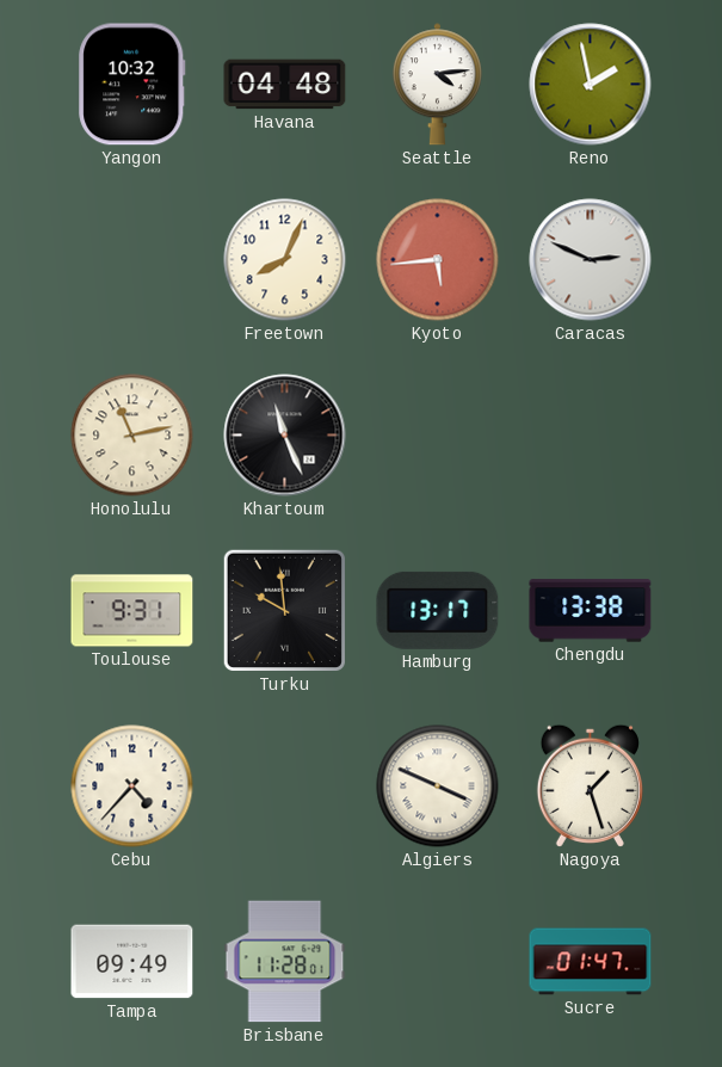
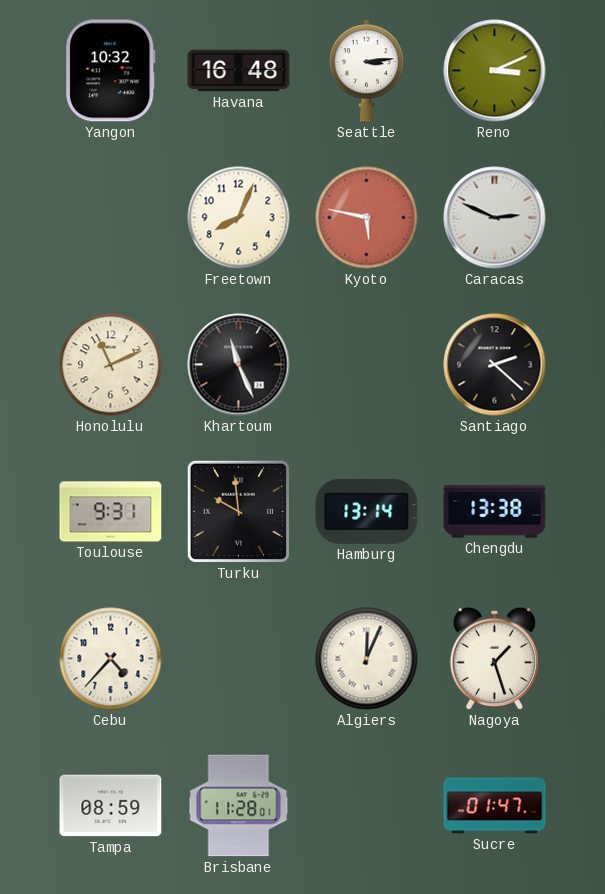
Havana: 04:48 -> 16:48 (239, 71)
Seattle: 4:14 -> 3:14 (366, 71)
Reno: 1:58 -> 3:11 (495, 71)
Kyoto: 5:44 -> 5:47 (367, 218)
Honolulu: 11:13 -> 11:11 (111, 365)
Santiago: none -> 2:22 (495, 365)
Hamburg: 13:17 -> 13:14 (367, 511)
Algiers: 3:49 -> 12:04 (367, 659)
Tampa: 09:49 -> 08:59 (111, 806)
